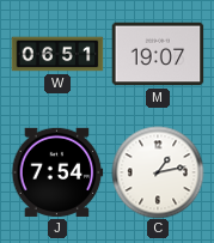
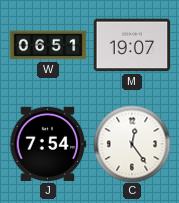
C: 1:13 -> 12:24 (132, 144)
